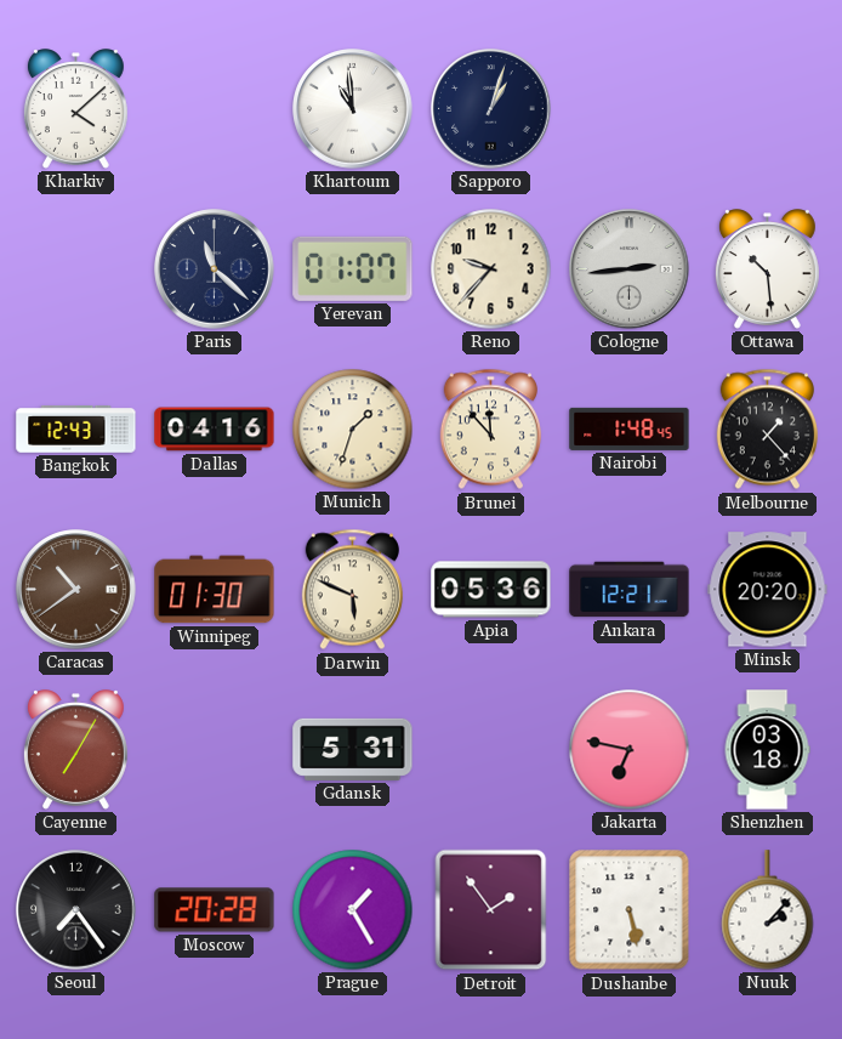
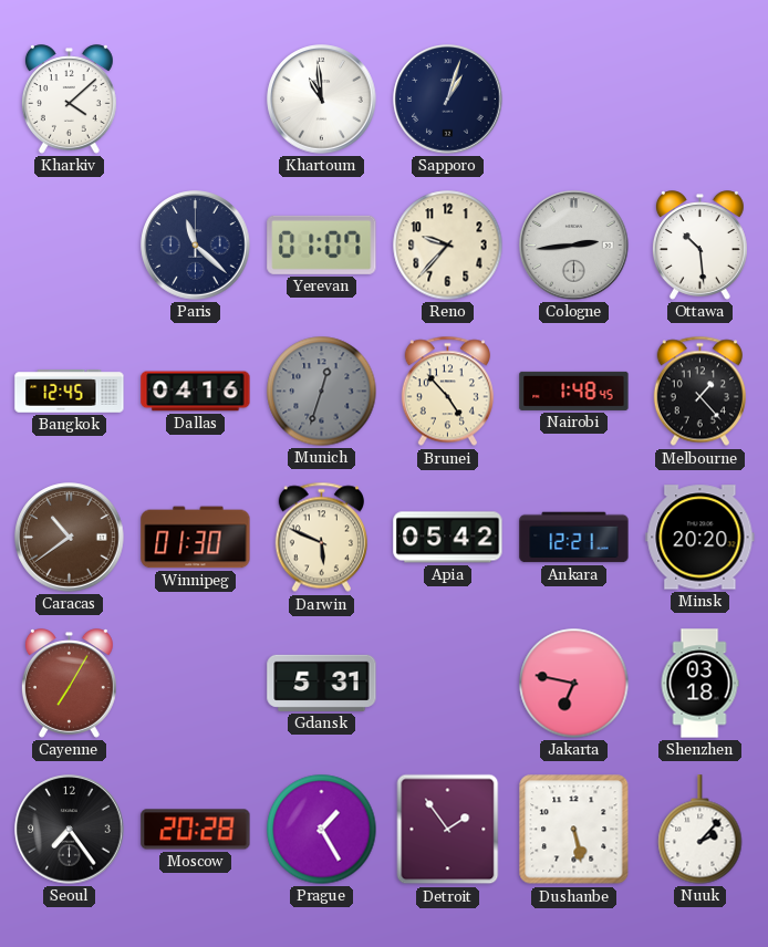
Bangkok: 12:43 -> 12:45 (70, 392)
Munich: 1:33 -> 12:33 (322, 392)
Munich dial: cream -> grey (322, 392)
Brunei: 11:53 -> 4:53 (447, 392)
Apia: 05:36 -> 05:42 (448, 538)
